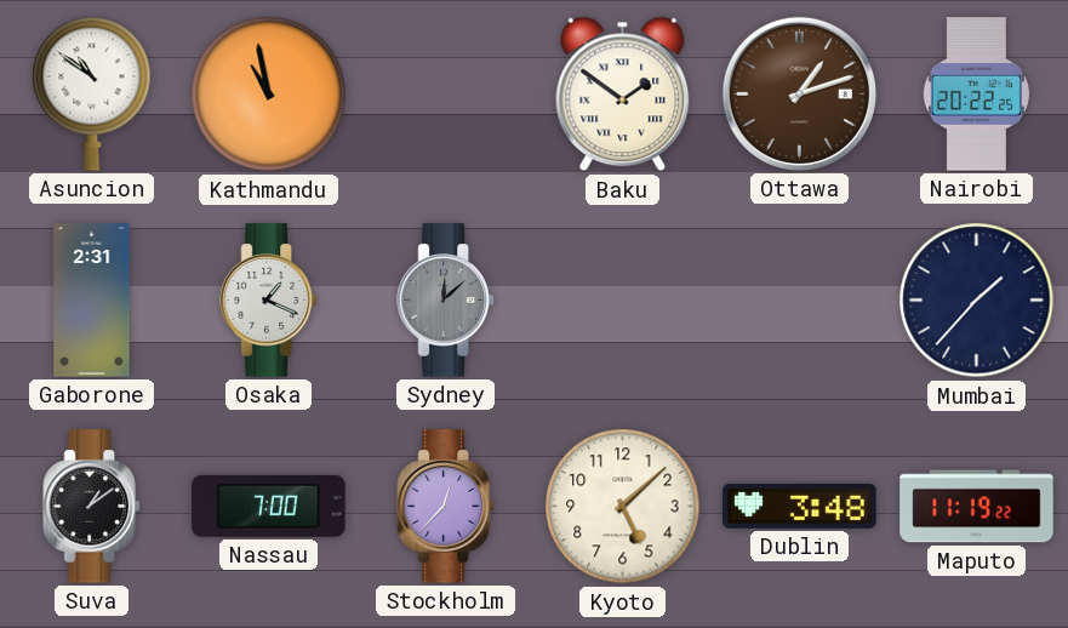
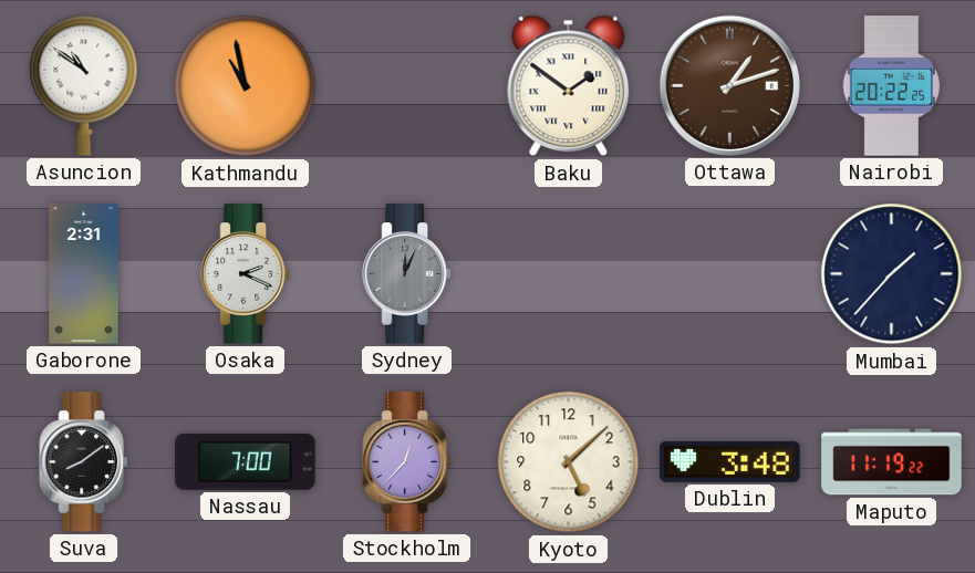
Osaka: 1:19 -> 2:19 (245, 274)
Sydney: 12:08 -> 12:04 (406, 274)
Suva: 1:09 -> 8:09 (83, 462)
